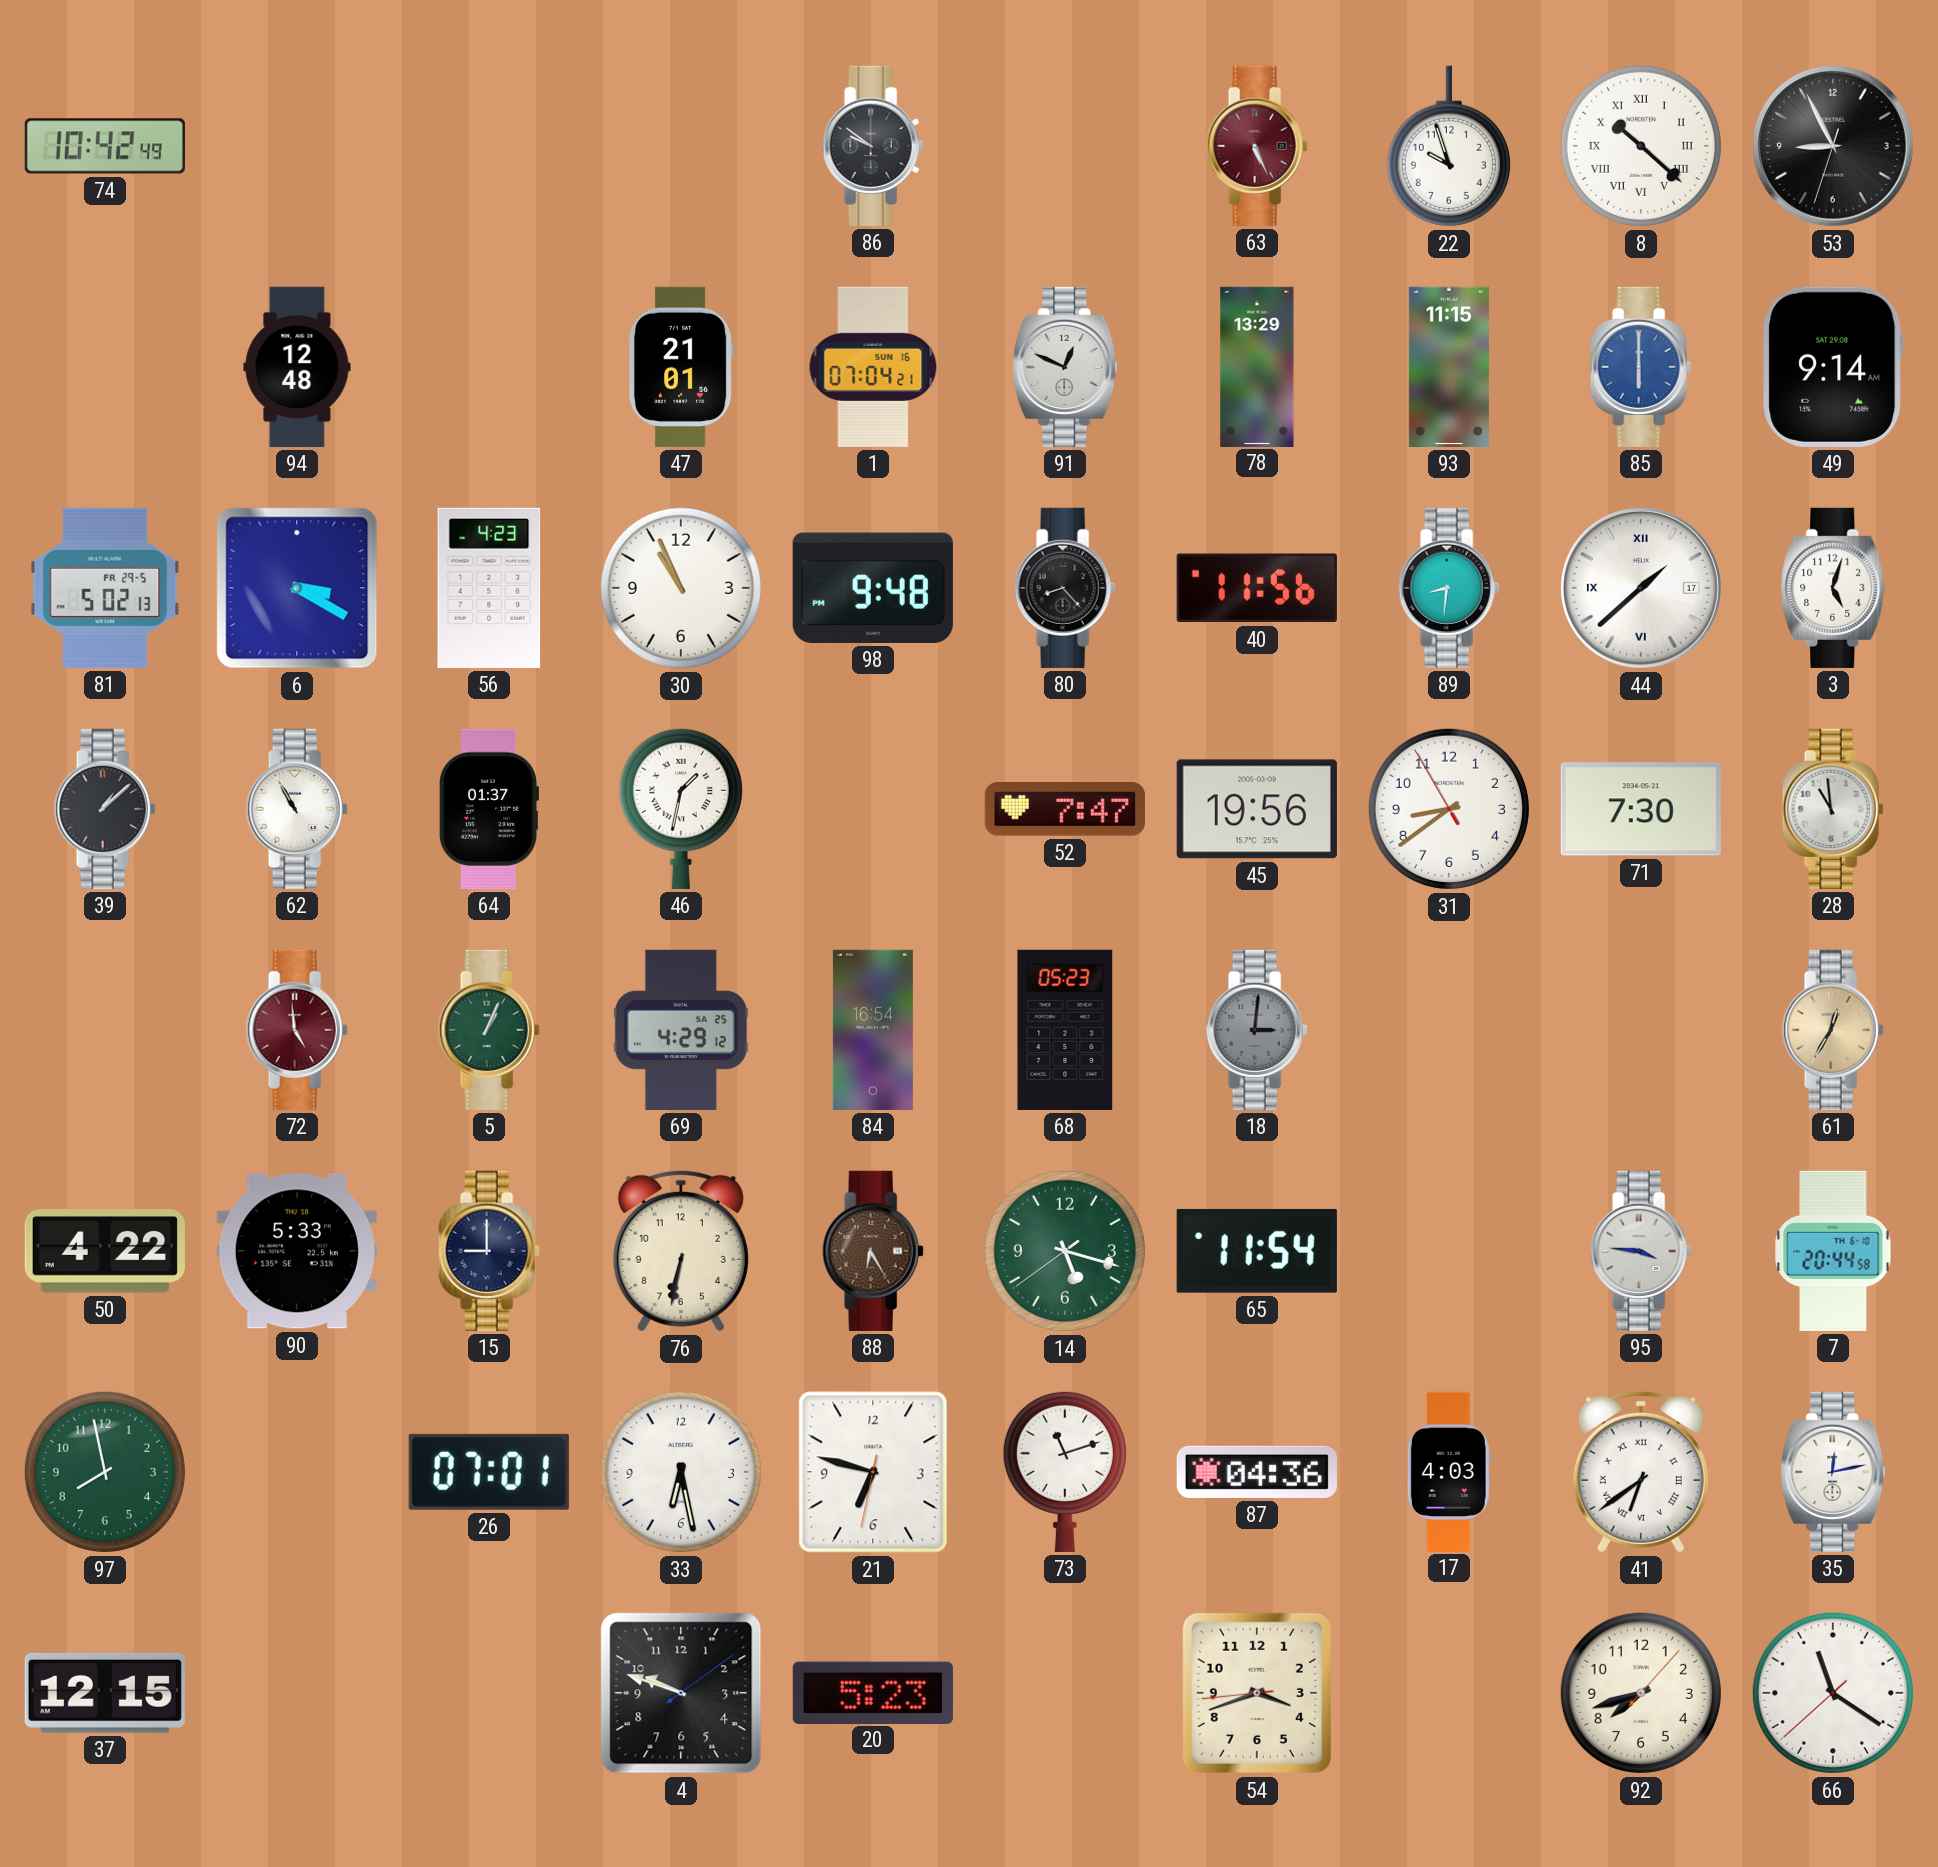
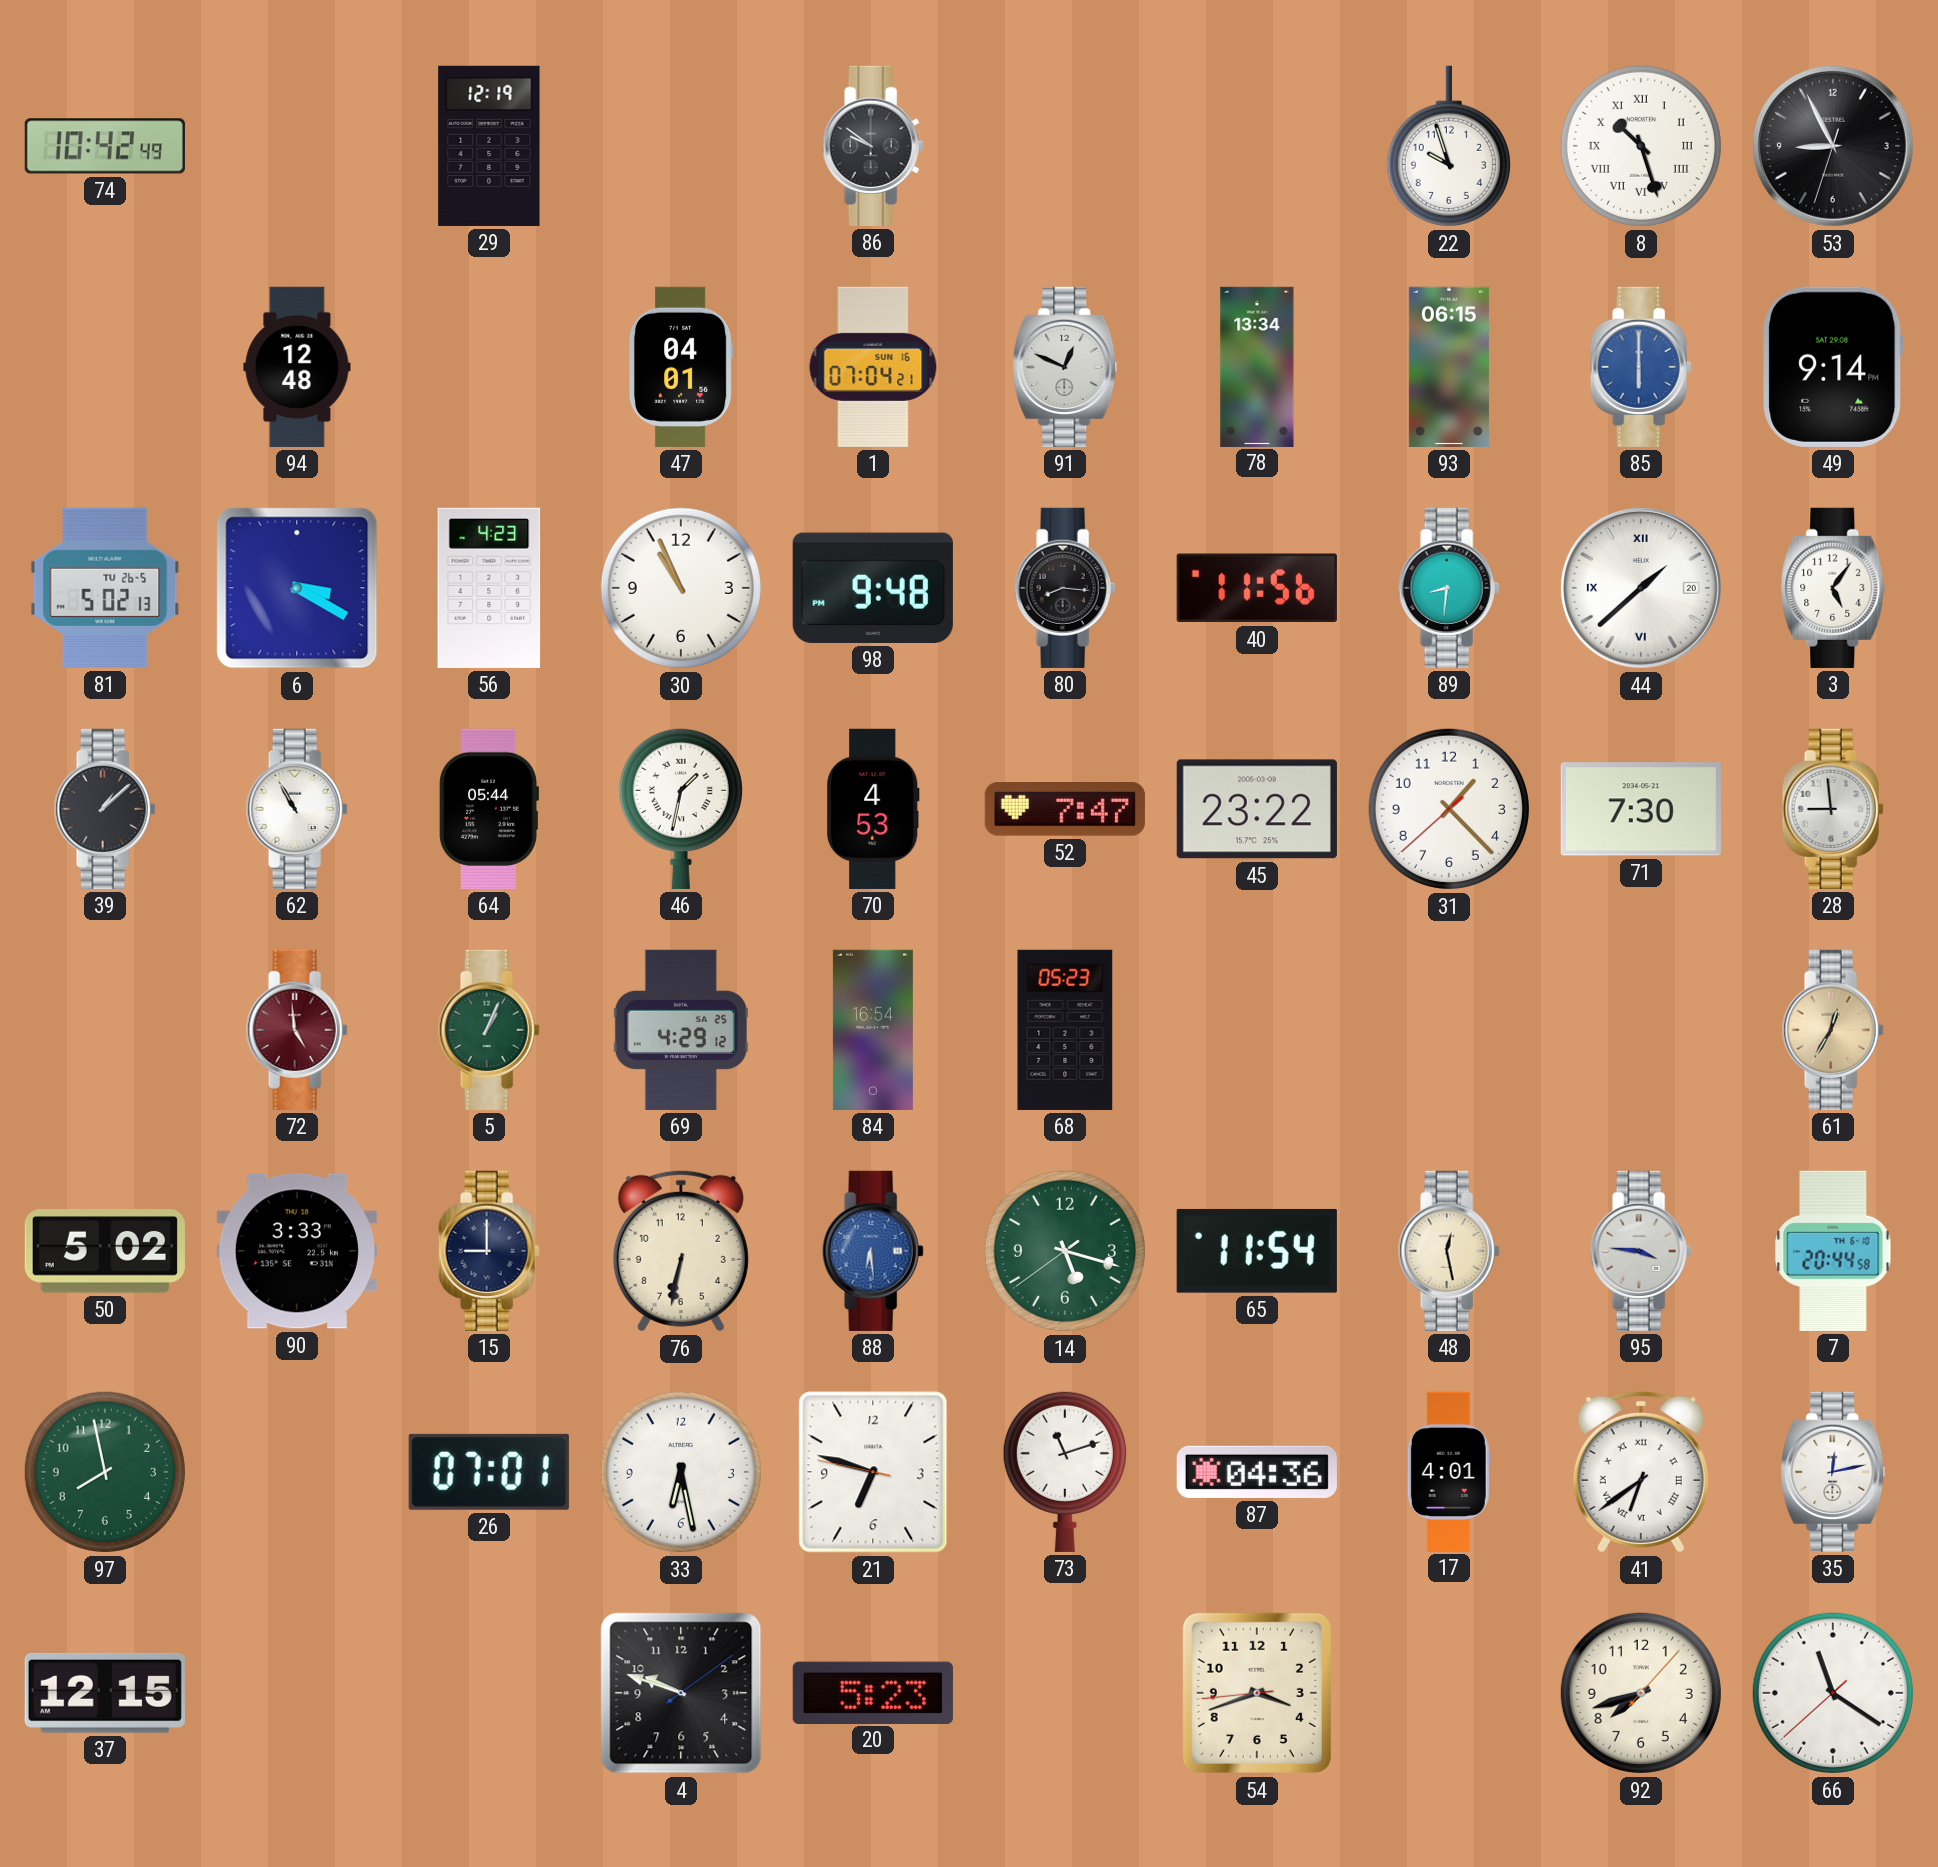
29: none -> 12:19 (489, 146)
63: 5:26 -> none (1257, 146)
8: 10:22 -> 10:27 (1641, 146)
47: 21:01 -> 04:01 (681, 367)
78: 13:29 -> 13:34 (1257, 366)
93: 11:15 -> 06:15 (1449, 367)
49: 9:14 AM -> 9:14 PM (1833, 367)
81 date: FR 29-5 -> TU 26-5 (105, 588)
80: 8:23 -> 8:16 (1065, 588)
44 date: 17 -> 20 (1641, 588)
3: 5:03 -> 5:06 (1833, 588)
64: 01:37 -> 05:44 (489, 809)
70: none -> 4:53 (874, 809)
45: 19:56 -> 23:22 (1257, 809)
31: 8:38 -> 1:22 (1449, 809)
28: 10:59 -> 8:59 (1833, 809)
18: 3:01 -> none (1257, 1030)
50: 4:22 -> 5:02 (105, 1251)
90: 5:33 -> 3:33 (297, 1251)
88: 6:25 -> 6:29 (873, 1251)
88 dial: brown -> blue (873, 1251)
48: none -> 12:28 (1449, 1251)
21: 6:47:32 -> 6:47:47 (873, 1472)
17: 4:03 -> 4:01 (1449, 1471)
